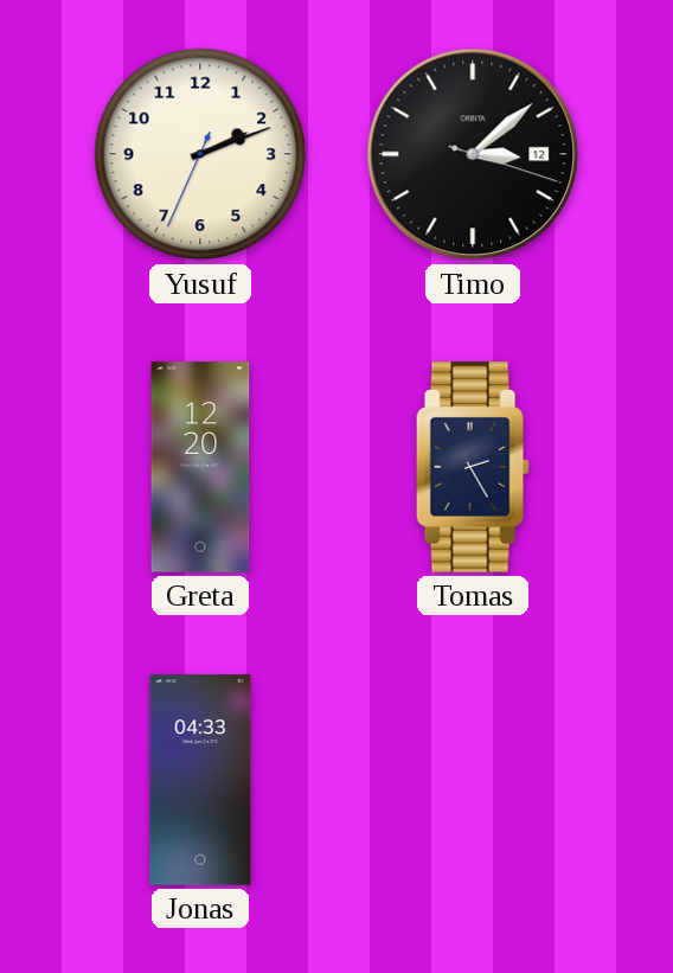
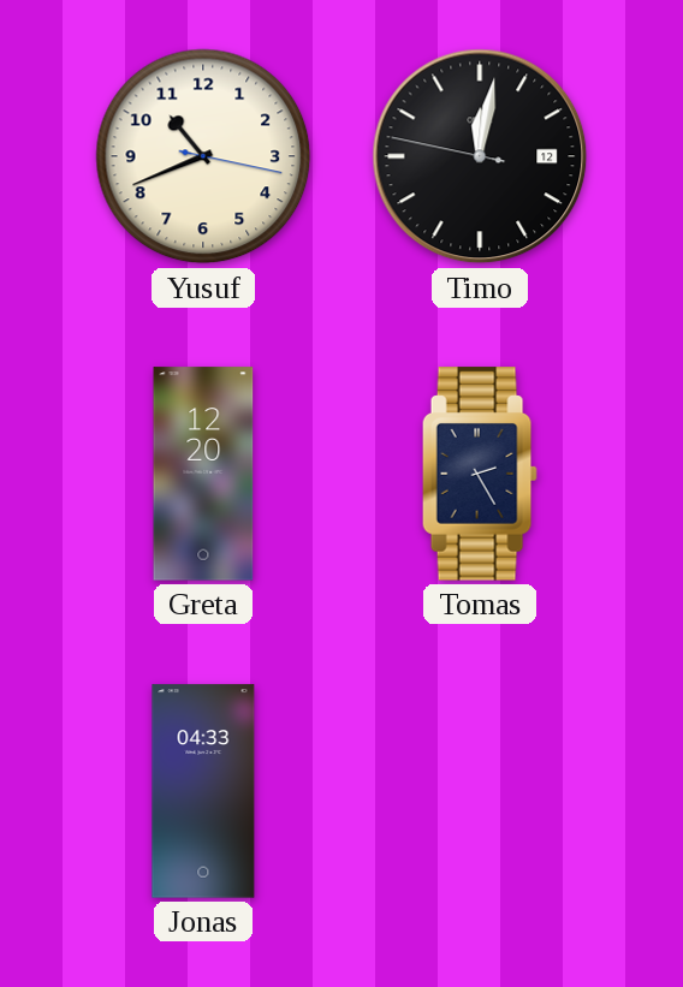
Yusuf: 2:11 -> 10:41 (203, 156)
Timo: 3:08 -> 12:01 (480, 156)
